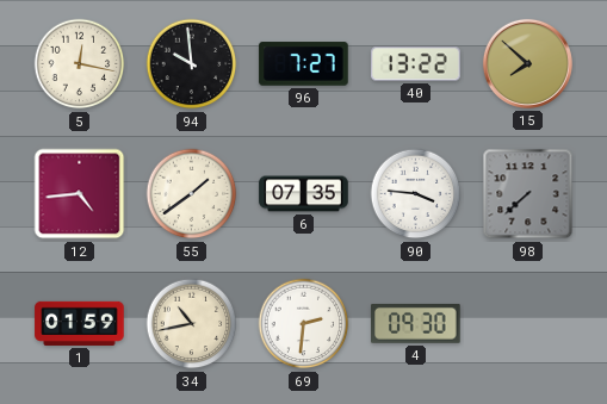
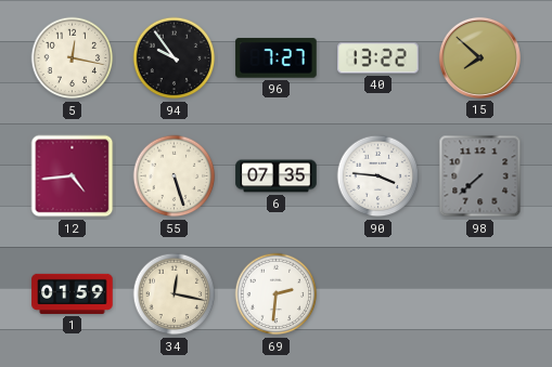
94: 9:59 -> 9:54 (175, 58)
55: 1:39 -> 5:27 (175, 176)
34: 10:43 -> 12:17 (175, 294)
4: 09:30 -> none (416, 323)
